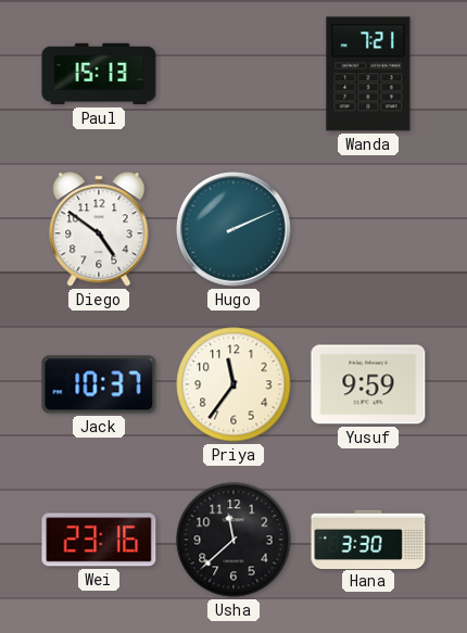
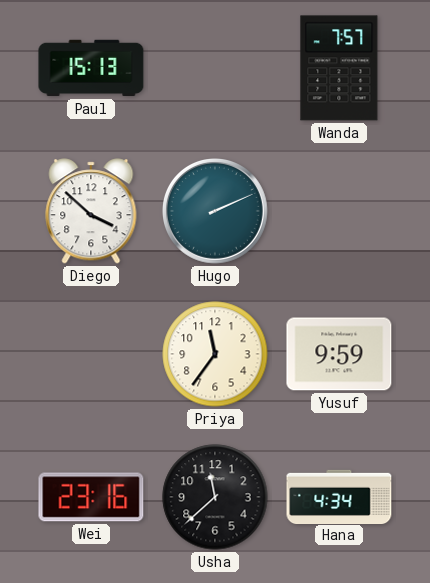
Wanda: 7:21 -> 7:57 (339, 68)
Diego: 4:51 -> 3:52 (91, 211)
Jack: 10:37 -> none (99, 384)
Hana: 3:30 -> 4:34 (339, 496)
